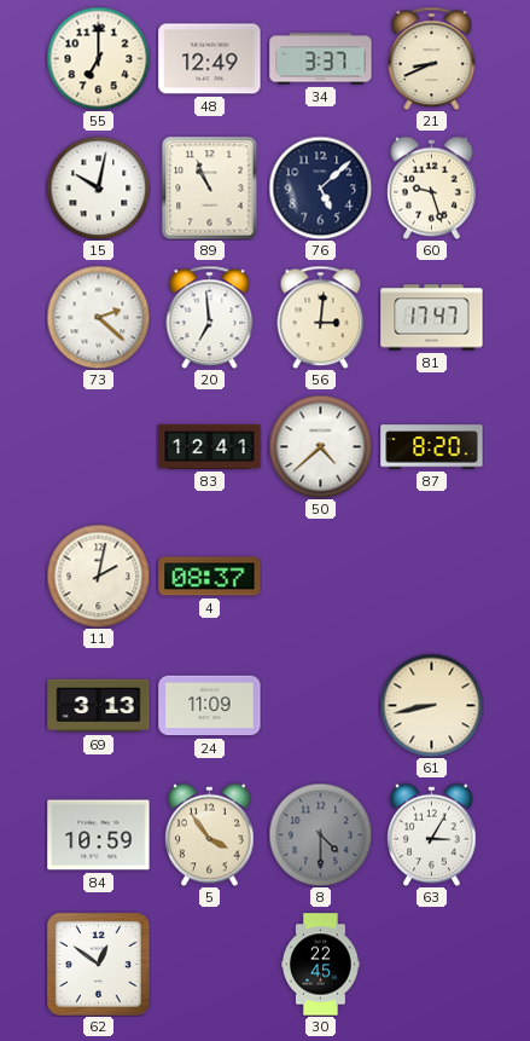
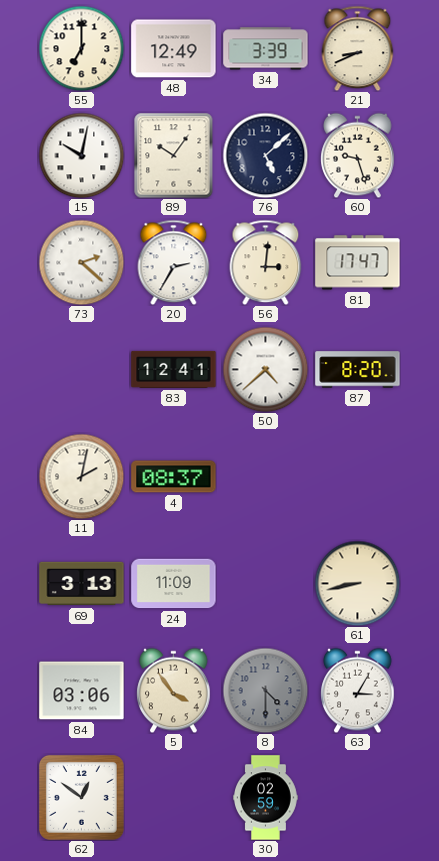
34: 3:37 -> 3:39 (266, 49)
89: 10:56 -> 10:06 (174, 155)
20: 6:59 -> 2:35 (174, 262)
84: 10:59 -> 03:06 (82, 691)
30: 22:45 -> 02:59 (266, 798)
